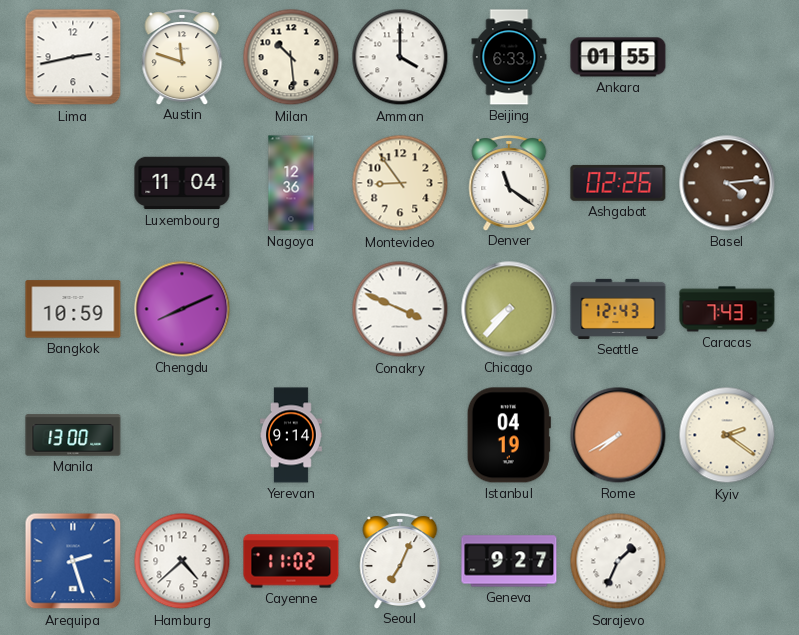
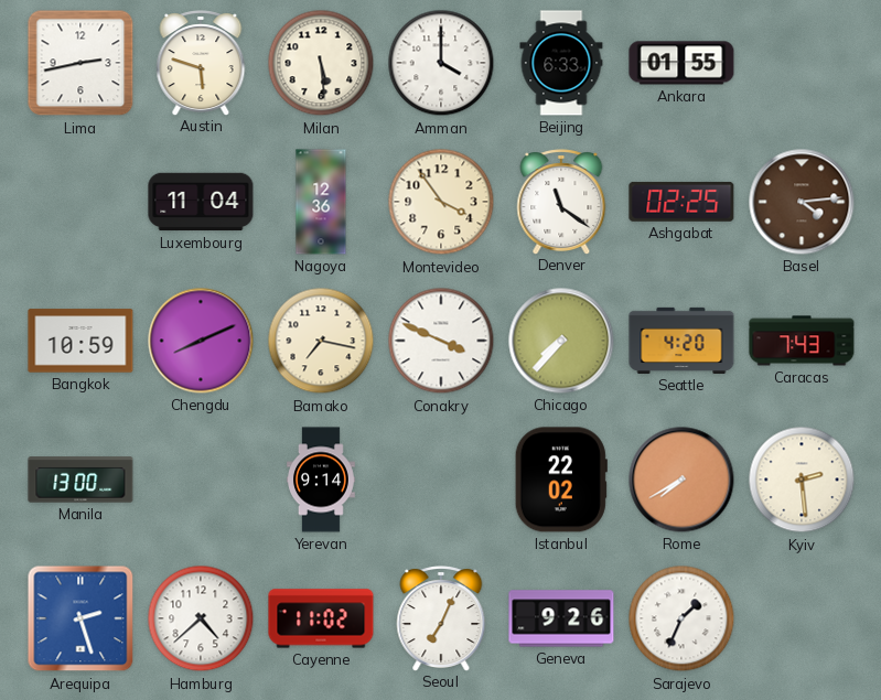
Austin: 11:48 -> 5:48 (201, 63)
Milan: 10:29 -> 5:29 (321, 63)
Montevideo: 8:54 -> 3:54 (441, 202)
Ashgabat: 02:26 -> 02:25 (681, 202)
Bamako: none -> 7:17 (321, 341)
Seattle: 12:43 -> 4:20 (681, 341)
Istanbul: 04:19 -> 22:02 (561, 480)
Kyiv: 2:21 -> 2:29 (802, 480)
Geneva: 9:27 -> 9:26 (561, 618)
